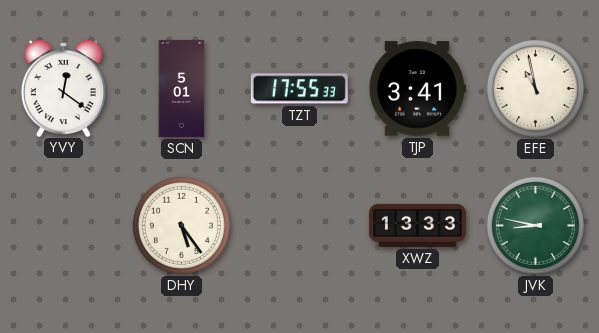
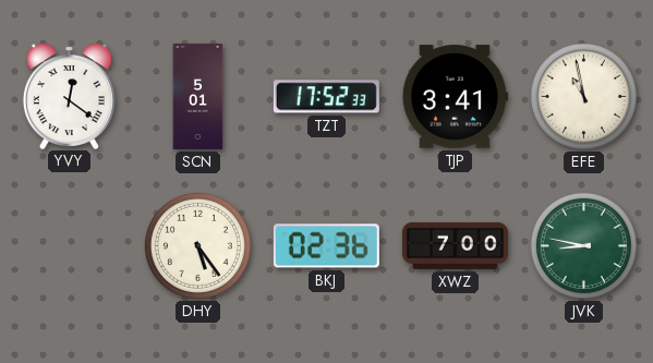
TZT: 17:55 -> 17:52 (326, 97)
BKJ: none -> 02:36 (326, 246)
XWZ: 13:33 -> 7:00 (455, 245)
